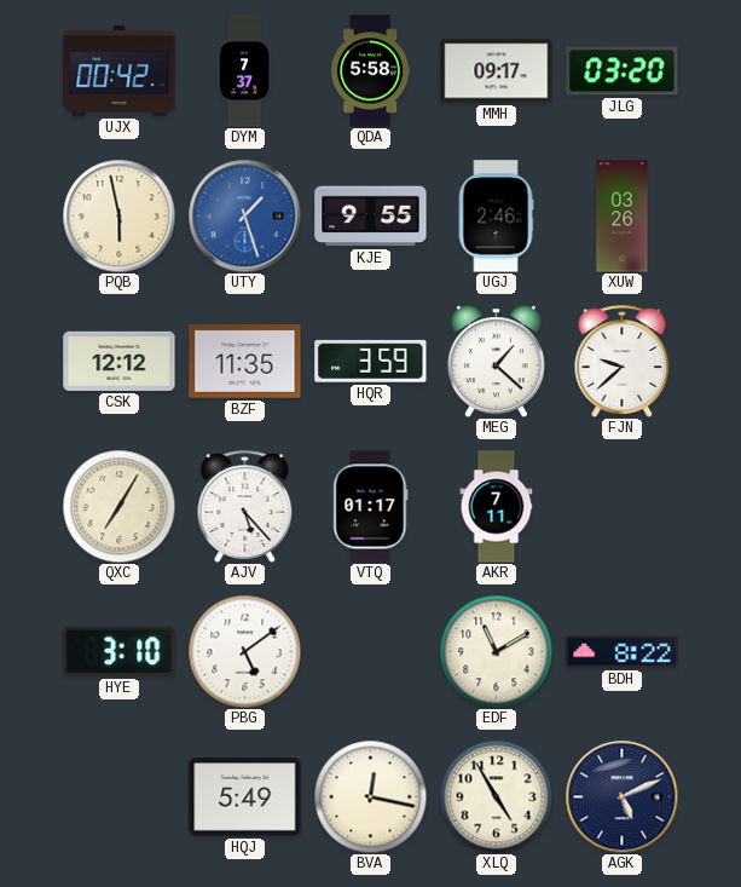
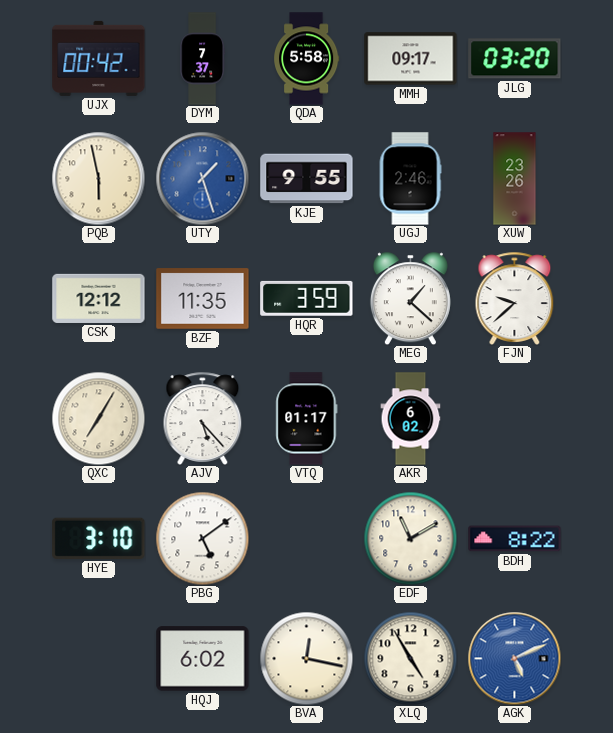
XUW: 03:26 -> 23:26 (515, 179)
AKR: 7:11 -> 6:02 (411, 419)
HQJ: 5:49 -> 6:02 (203, 659)
AGK dial: navy -> blue (514, 658)
